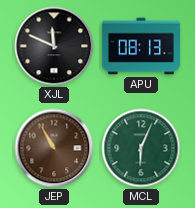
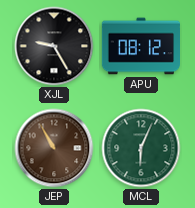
XJL: 11:49 -> 9:25 (54, 46)
APU: 08:13 -> 08:12 (140, 46)
